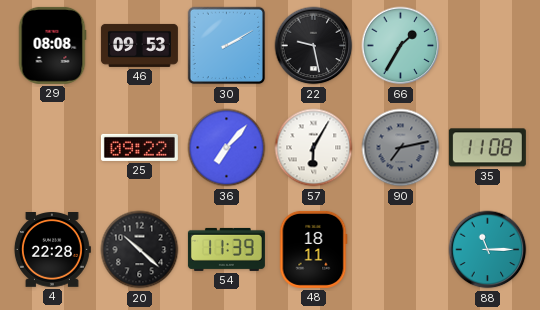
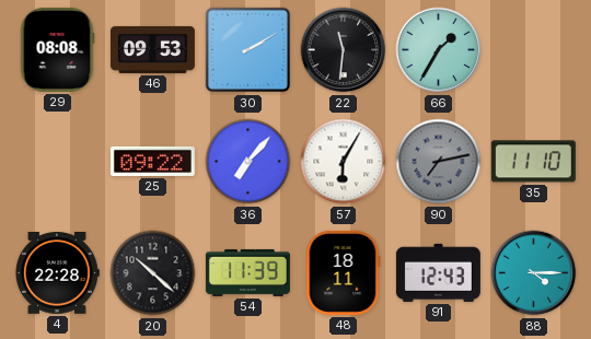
22: 9:28 -> 11:31 (344, 50)
35: 11:08 -> 11:10 (533, 162)
91: none -> 12:43 (438, 272)
88: 11:15 -> 4:15 (534, 273)
